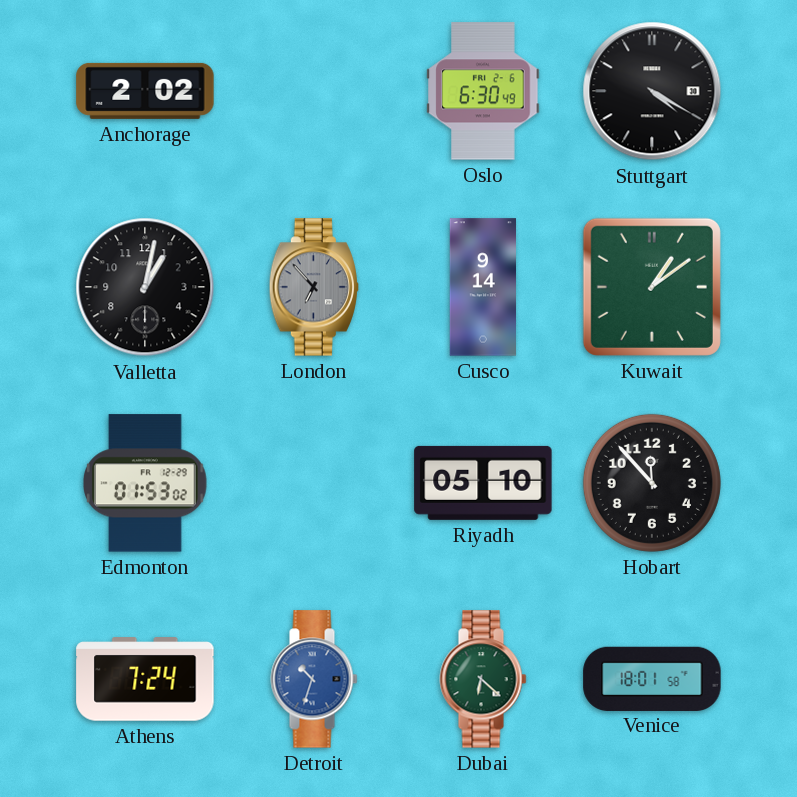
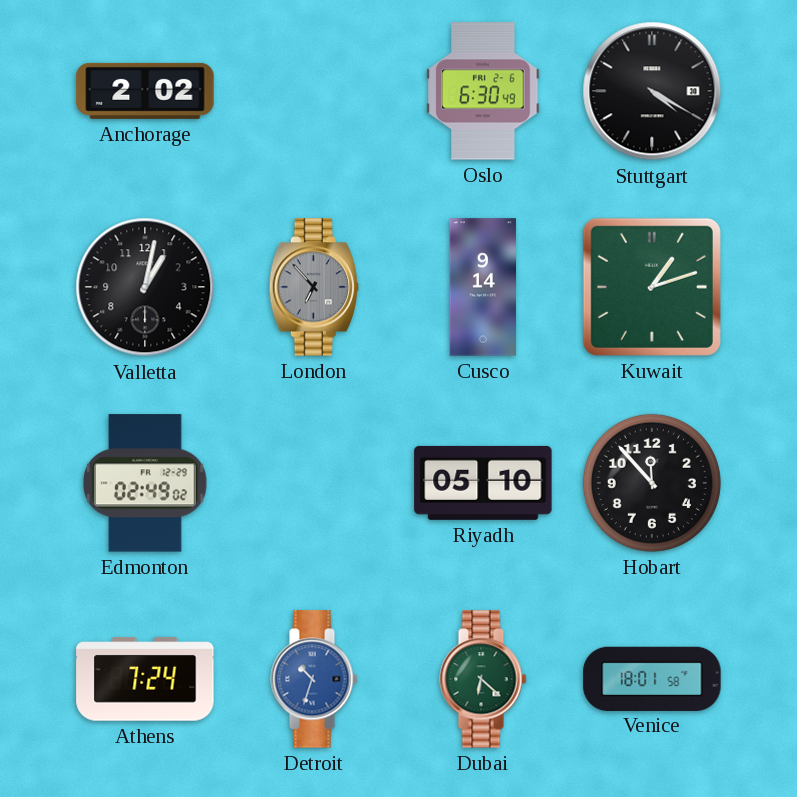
Kuwait: 1:09 -> 1:12 (652, 287)
Edmonton: 01:53 -> 02:49 (146, 483)
